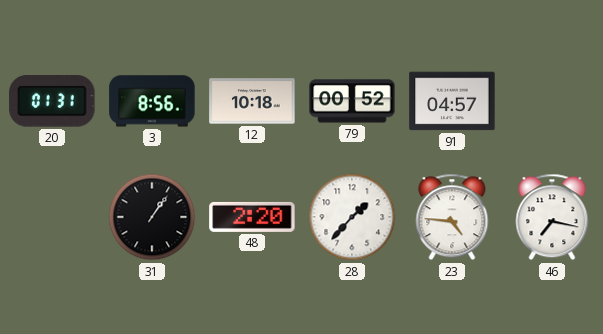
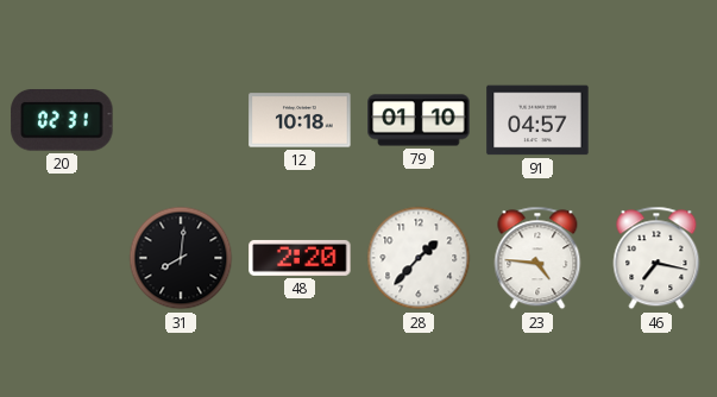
20: 01:31 -> 02:31 (62, 121)
3: 8:56 -> none (152, 101)
79: 00:52 -> 01:10 (419, 120)
31: 1:06 -> 8:01 (181, 258)
